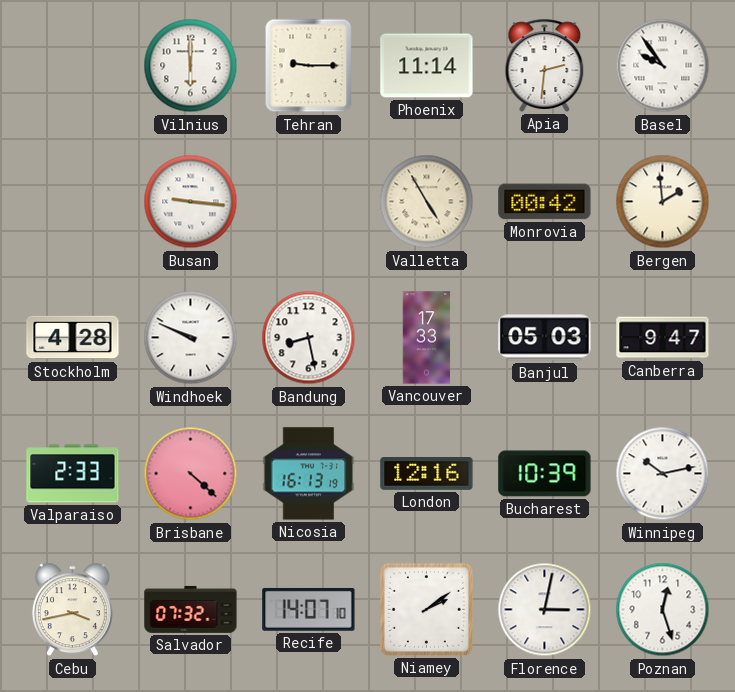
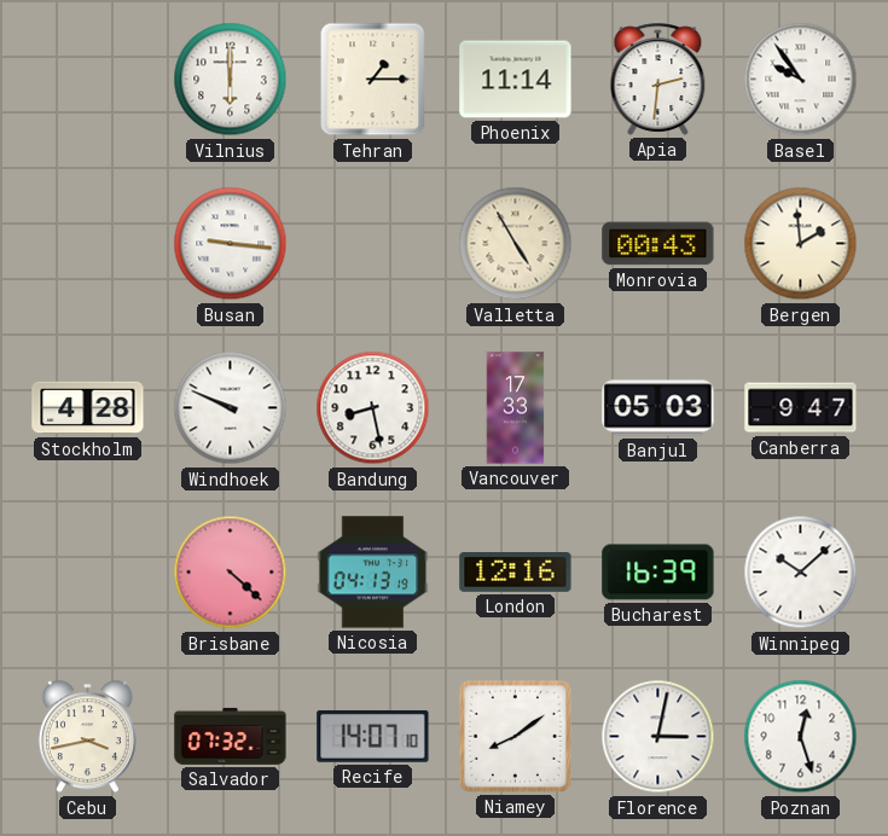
Tehran: 9:15 -> 1:15 (373, 80)
Monrovia: 00:42 -> 00:43 (658, 244)
Valparaiso: 2:33 -> none (73, 474)
Nicosia: 16:13 -> 04:13 (373, 573)
Bucharest: 10:39 -> 16:39 (658, 573)
Winnipeg: 10:13 -> 10:08 (801, 573)
Niamey: 2:09 -> 8:09 (515, 736)
